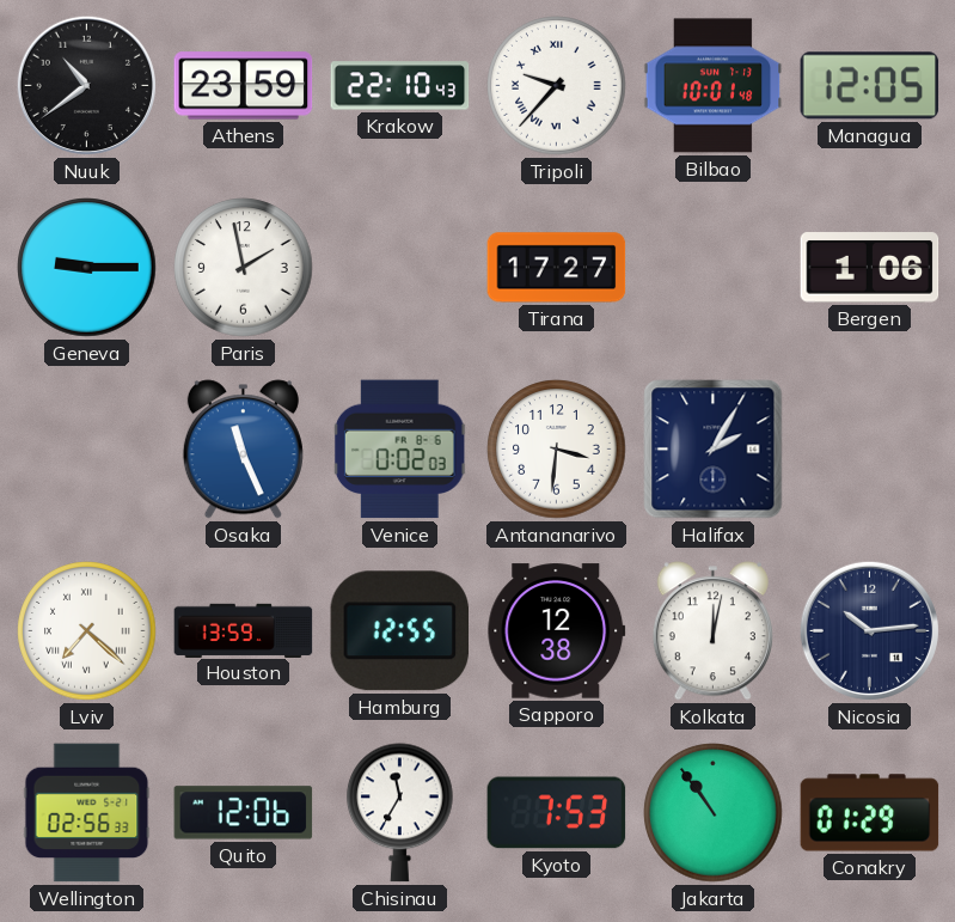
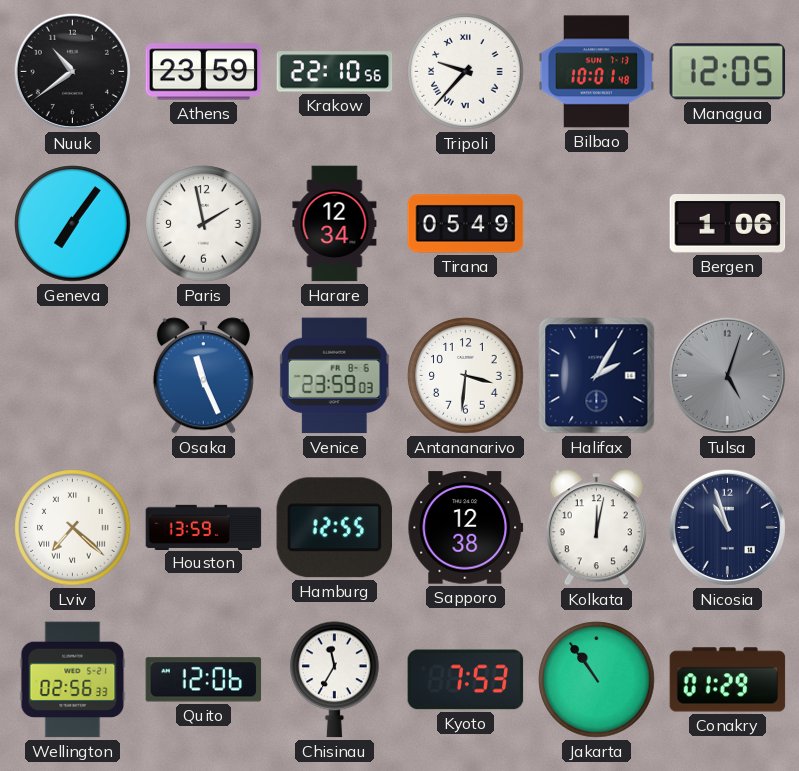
Krakow: 22:10:43 -> 22:10:56 (335, 72)
Geneva: 9:15 -> 7:06 (73, 224)
Harare: none -> 12:34 (335, 224)
Tirana: 17:27 -> 05:49 (466, 224)
Venice: 0:02 -> 23:59 (335, 376)
Tulsa: none -> 5:03 (727, 375)
Nicosia: 10:14 -> 10:57 (727, 527)
